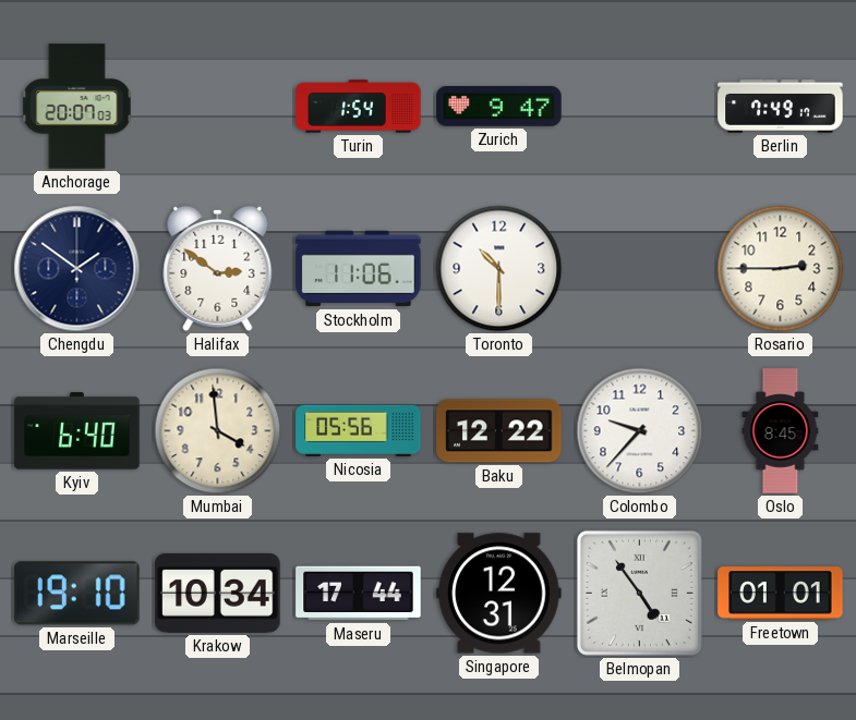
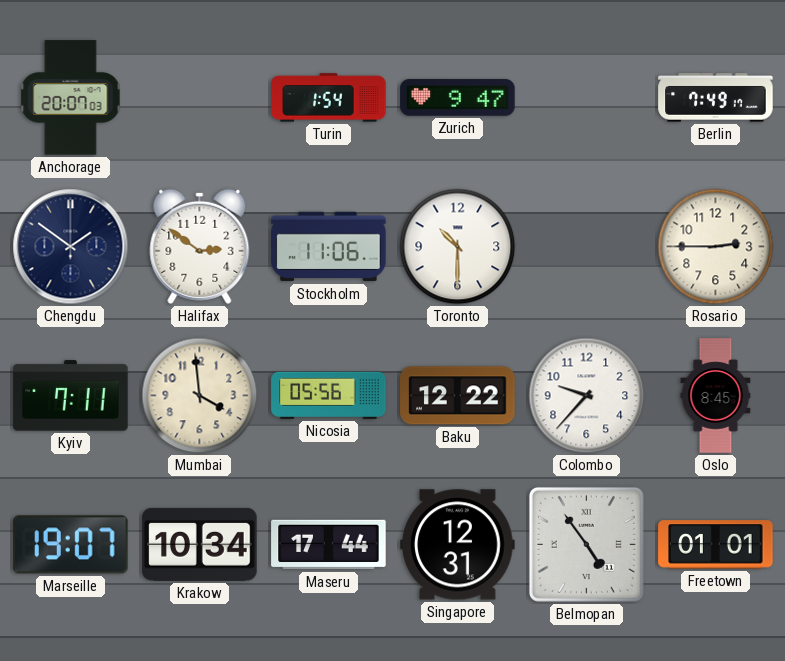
Kyiv: 6:40 -> 7:11 (71, 396)
Marseille: 19:10 -> 19:07 (71, 545)
